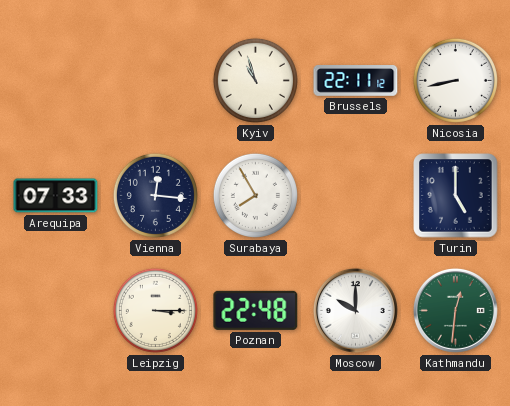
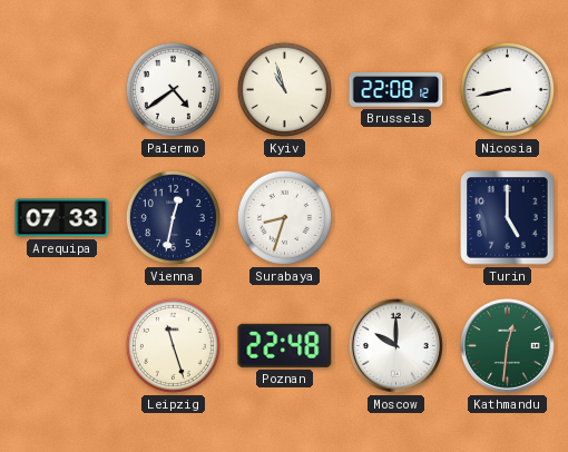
Palermo: none -> 4:39 (173, 89)
Brussels: 22:11 -> 22:08 (396, 90)
Vienna: 12:16 -> 12:32 (173, 217)
Surabaya: 7:55 -> 8:33 (284, 217)
Leipzig: 3:15 -> 11:27 (173, 345)
